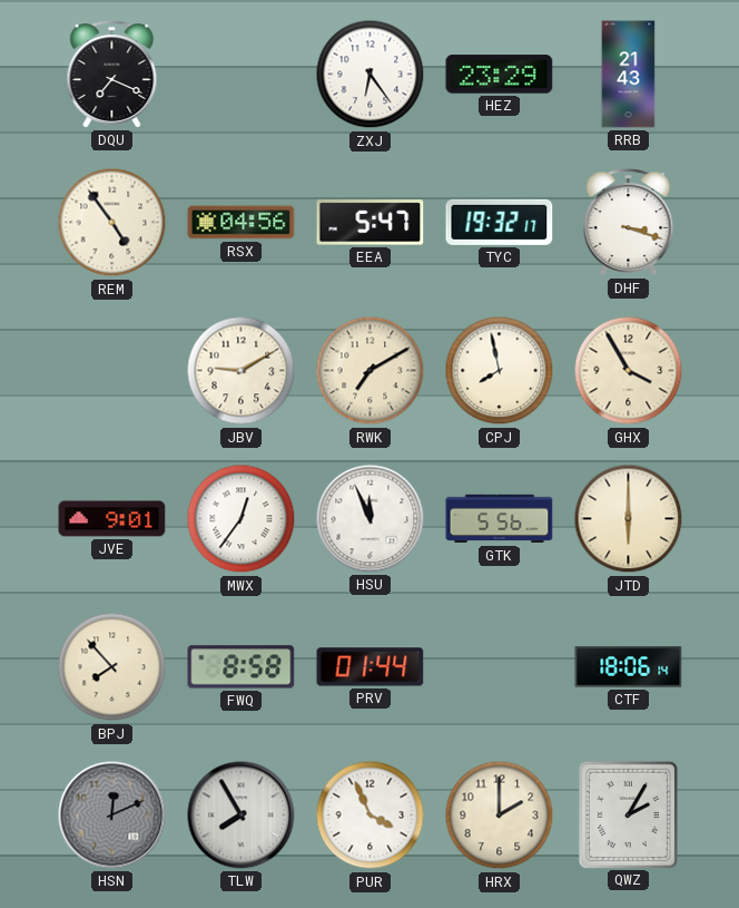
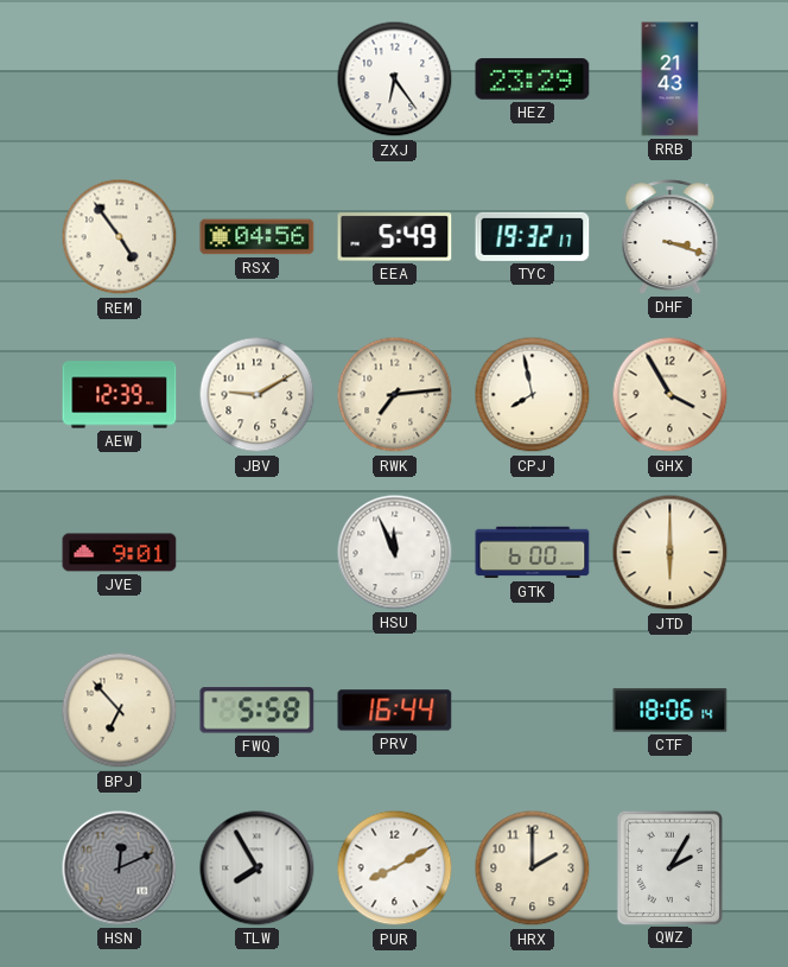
DQU: 7:19 -> none (112, 75)
EEA: 5:47 -> 5:49 (395, 237)
AEW: none -> 12:39 (120, 395)
RWK: 7:10 -> 7:14 (395, 395)
MWX: 12:36 -> none (242, 519)
GTK: 5:56 -> 6:00 (533, 553)
BPJ: 7:53 -> 6:53 (120, 711)
FWQ: 8:58 -> 5:58 (258, 711)
PRV: 01:44 -> 16:44 (395, 711)
PUR: 3:56 -> 8:10 (395, 869)
